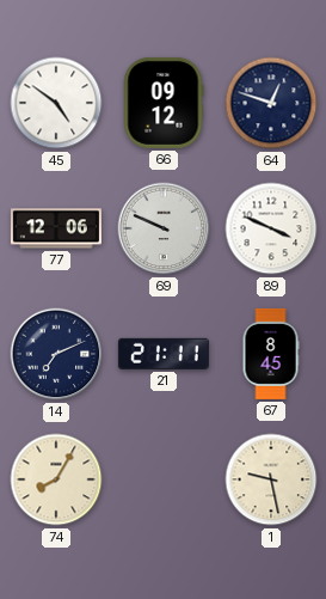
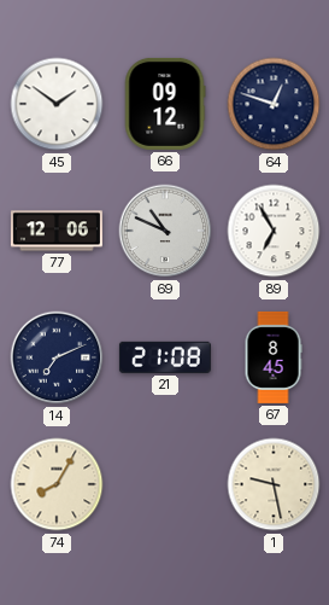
45: 4:51 -> 1:51 (57, 104)
69: 9:49 -> 10:49 (165, 231)
89: 3:49 -> 6:55 (274, 231)
21: 21:11 -> 21:08 (165, 357)
